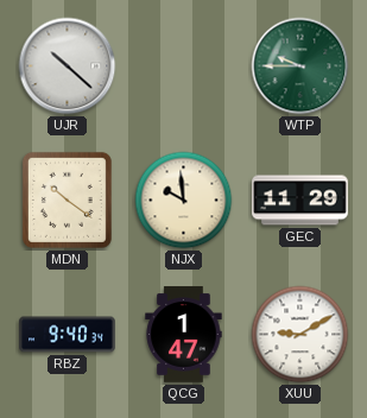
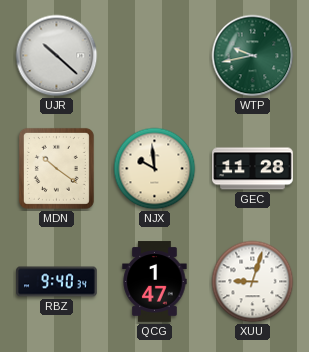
WTP: 9:45 -> 9:43 (253, 56)
GEC: 11:29 -> 11:28 (253, 169)
XUU: 9:10 -> 9:03 (253, 282)
